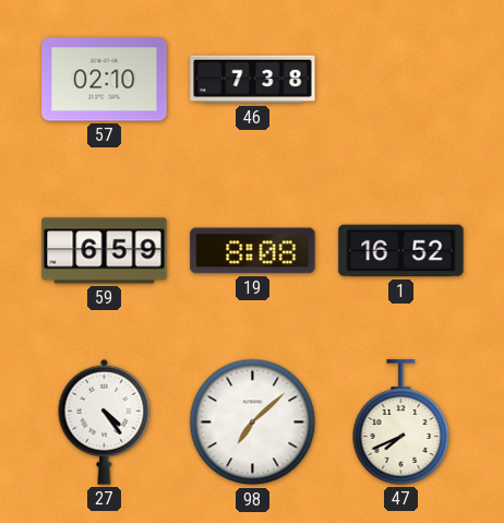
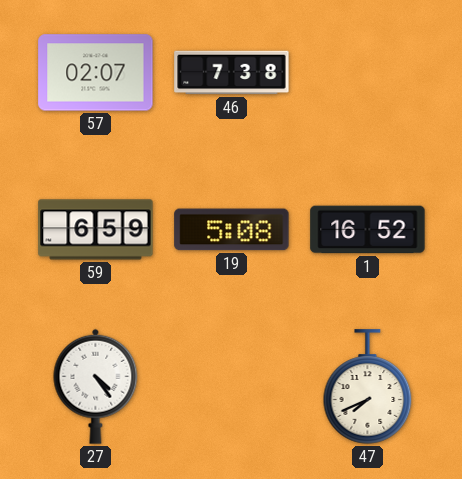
57: 02:10 -> 02:07 (96, 73)
19: 8:08 -> 5:08 (232, 230)
98: 7:08 -> none (253, 423)
